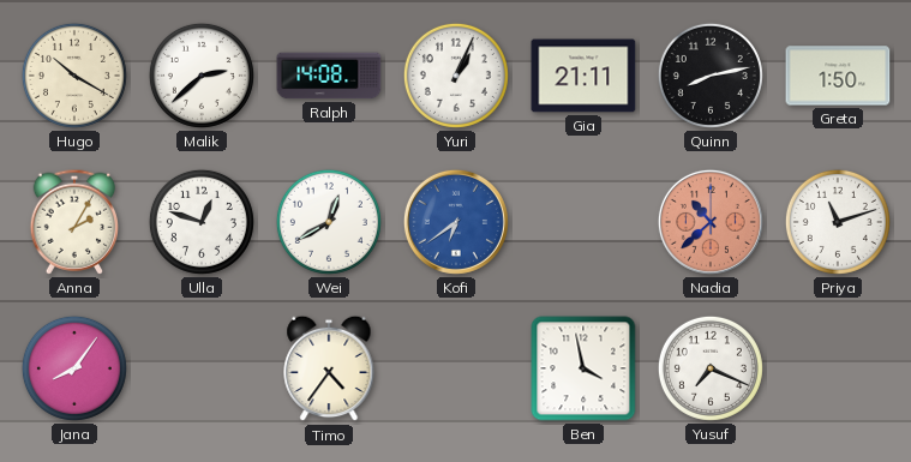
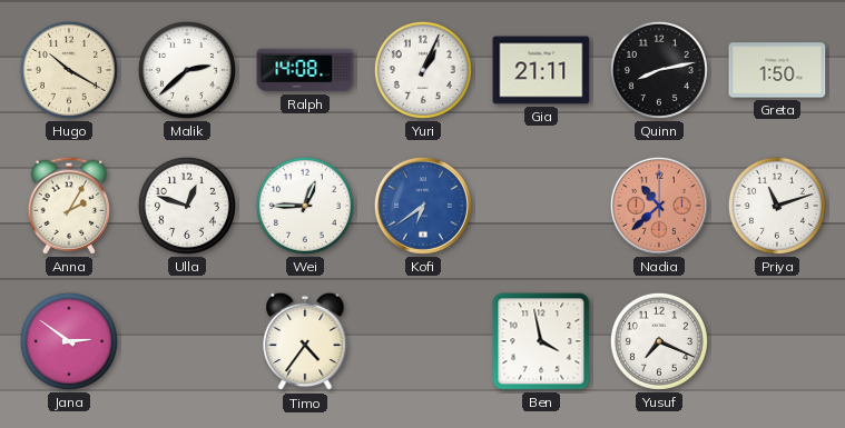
Wei: 12:40 -> 12:45 (305, 206)
Jana: 8:06 -> 2:51 (69, 341)
